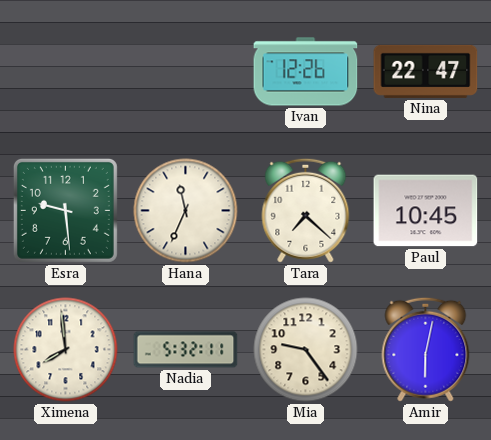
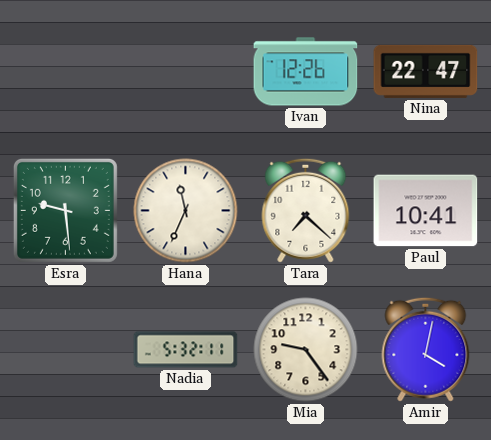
Paul: 10:45 -> 10:41 (426, 211)
Ximena: 7:59 -> none (66, 350)
Amir: 6:02 -> 4:02 (426, 349)
